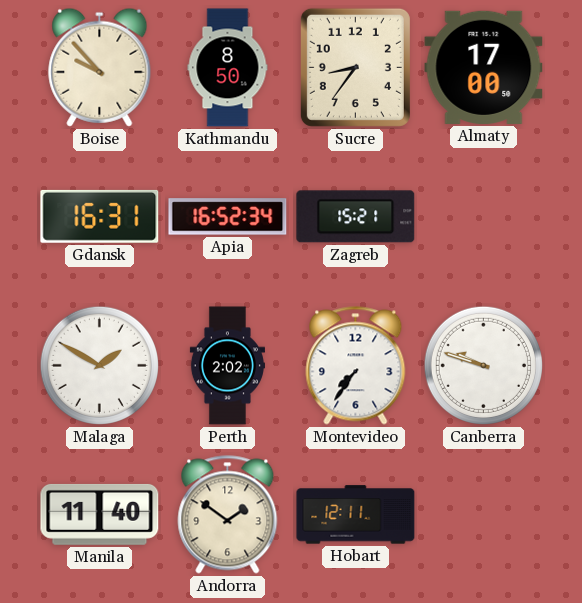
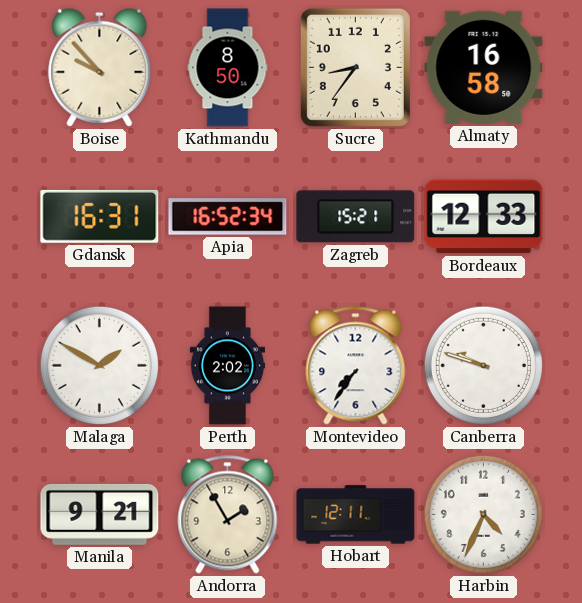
Almaty: 17:00 -> 16:58 (484, 67)
Bordeaux: none -> 12:33 (484, 217)
Manila: 11:40 -> 9:21 (100, 514)
Andorra: 1:51 -> 1:55 (228, 515)
Harbin: none -> 4:34 (483, 514)
